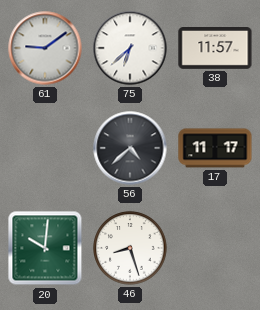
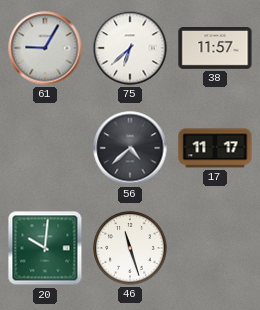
61: 9:09 -> 9:05 (45, 48)
46: 8:27 -> 11:27 (130, 248)
